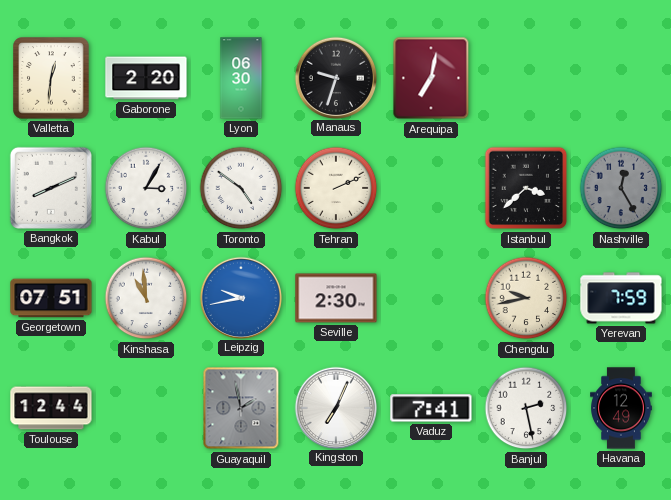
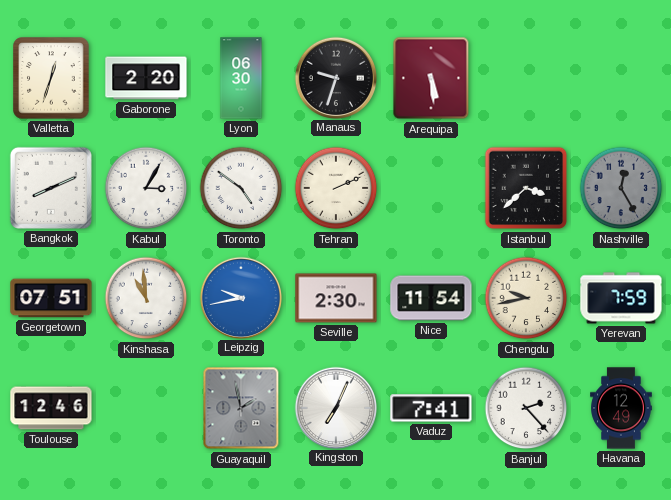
Valletta: 12:31 -> 12:33 (51, 78)
Arequipa: 7:02 -> 5:29 (431, 78)
Nice: none -> 11:54 (431, 298)
Toulouse: 12:44 -> 12:46 (51, 408)
Banjul: 2:28 -> 2:23 (526, 408)
